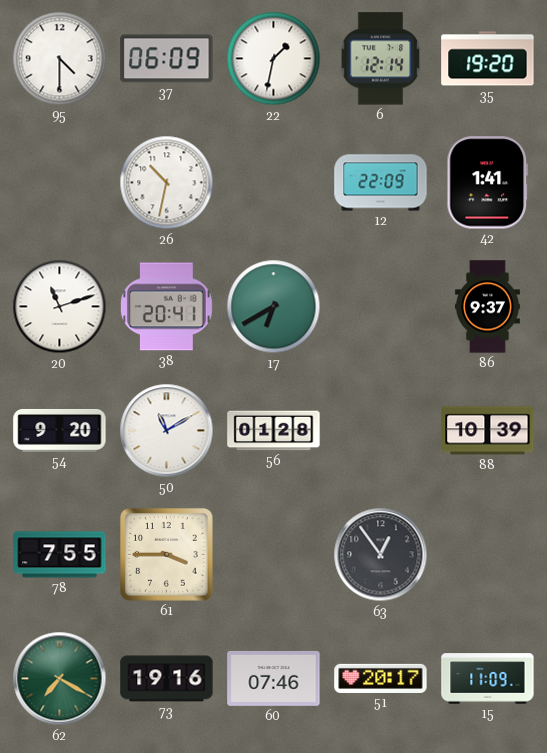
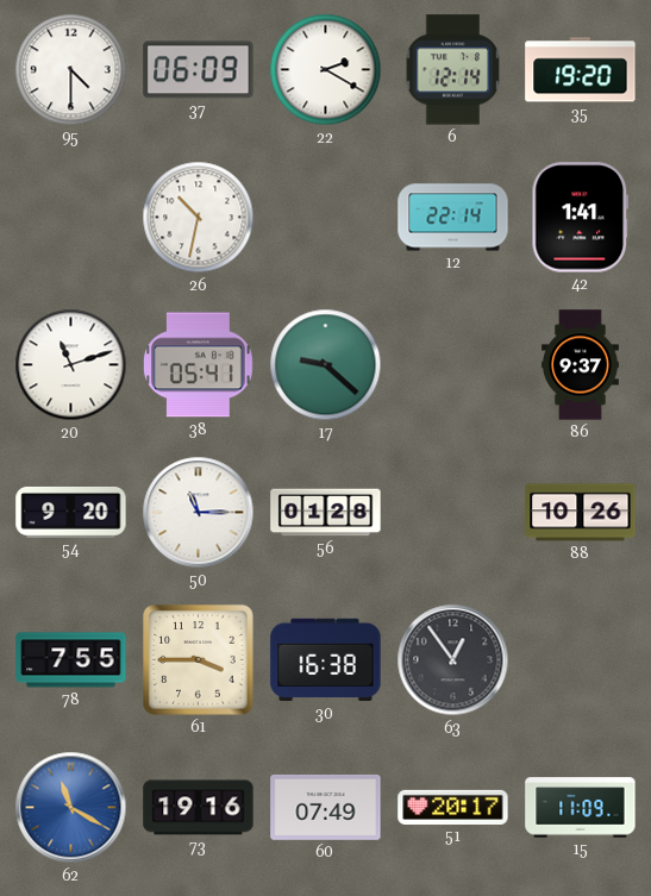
22: 1:32 -> 2:20 (326, 70)
12: 22:09 -> 22:14 (453, 218)
38: 20:41 -> 05:41 (199, 365)
17: 6:40 -> 9:22 (326, 365)
50: 11:10 -> 11:15 (199, 513)
88: 10:39 -> 10:26 (581, 513)
30: none -> 16:38 (326, 660)
62: 7:20 -> 11:20 (71, 808)
62 dial: green -> blue (71, 808)
60: 07:46 -> 07:49 (326, 807)
